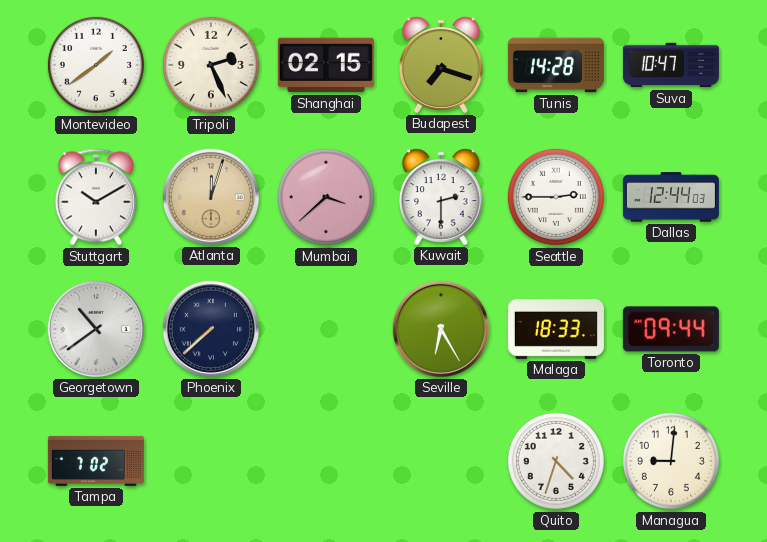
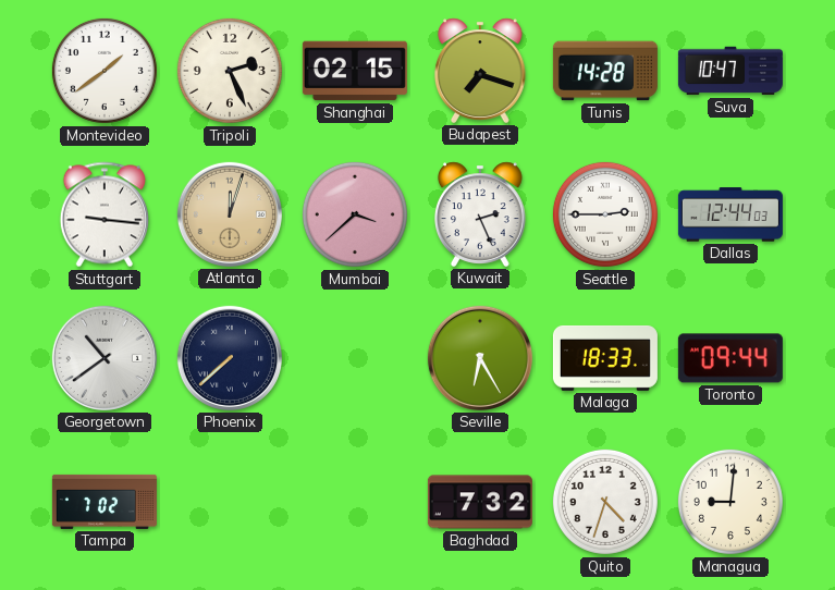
Stuttgart: 10:10 -> 9:16 (105, 214)
Kuwait: 2:30 -> 2:26 (480, 214)
Baghdad: none -> 7:32 (480, 502)
